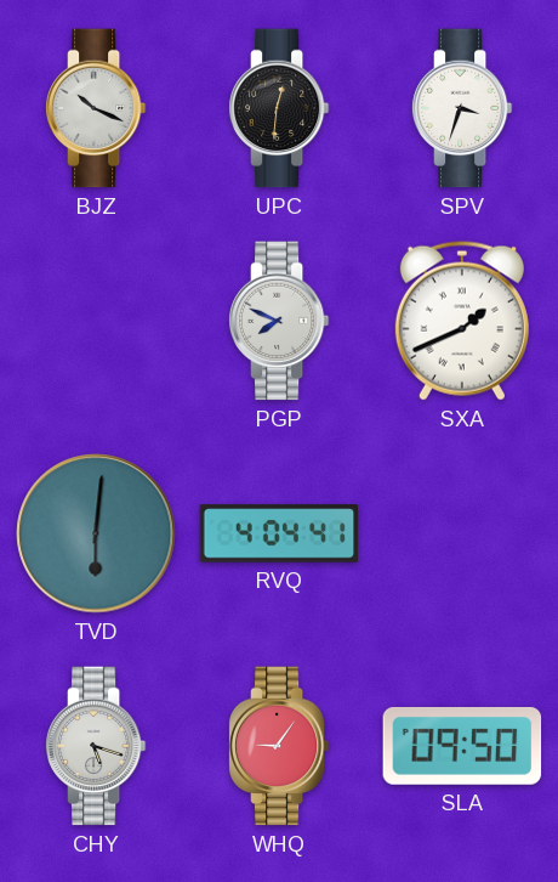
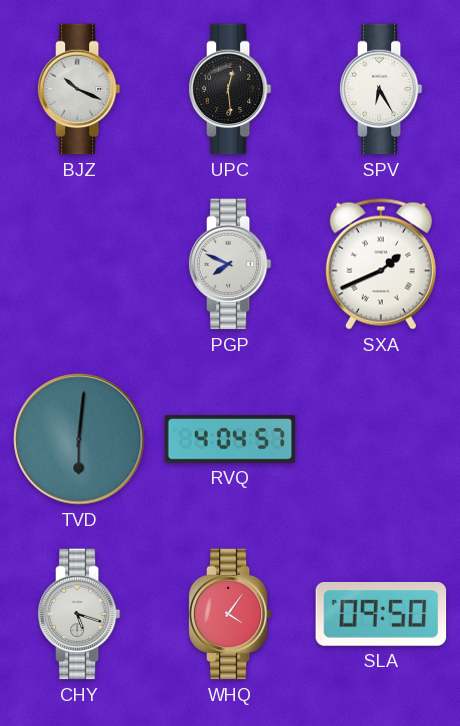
UPC: 12:31 -> 12:29 (230, 89)
SPV: 3:33 -> 6:25 (381, 89)
RVQ: 4:04:41 -> 4:04:57 (230, 439)
WHQ: 9:06 -> 4:06 (230, 614)
